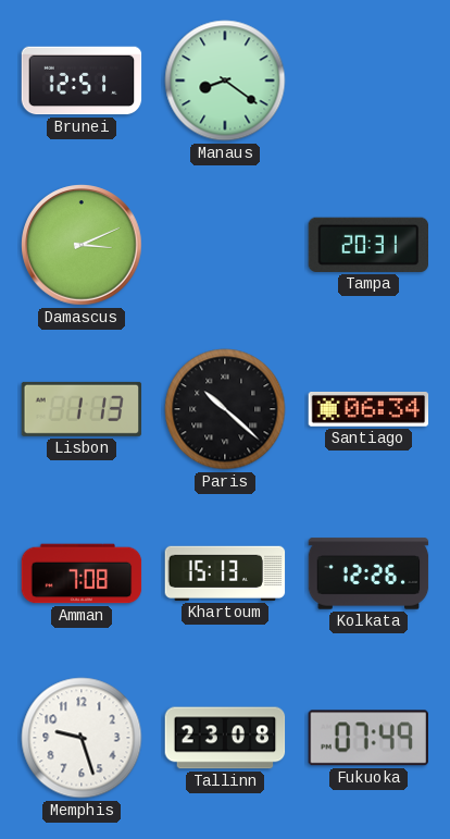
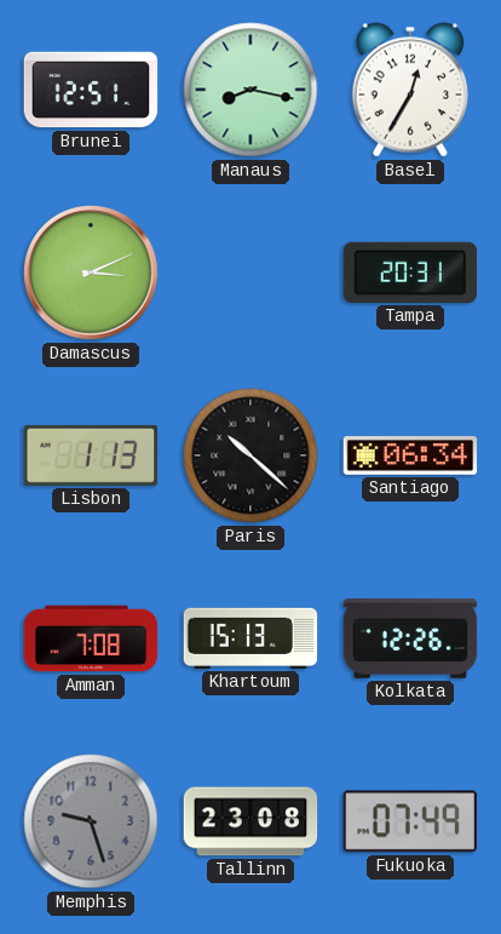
Manaus: 8:21 -> 8:17 (250, 90)
Basel: none -> 12:35 (410, 90)
Memphis dial: white -> grey (91, 821)
